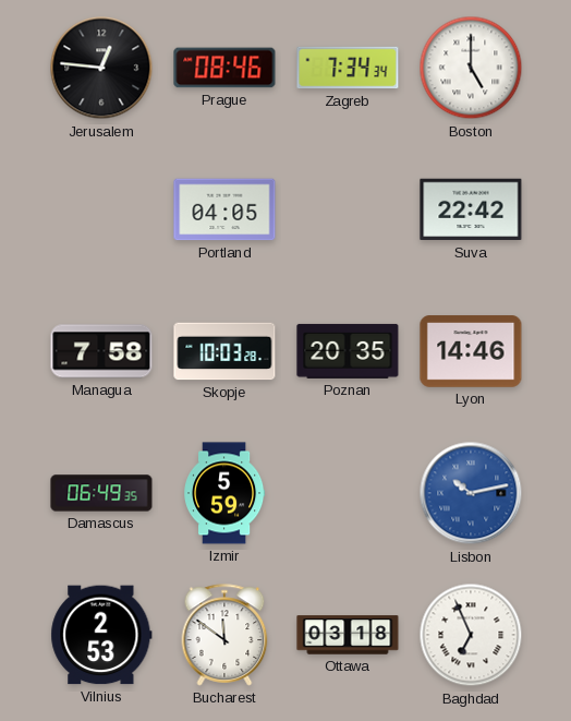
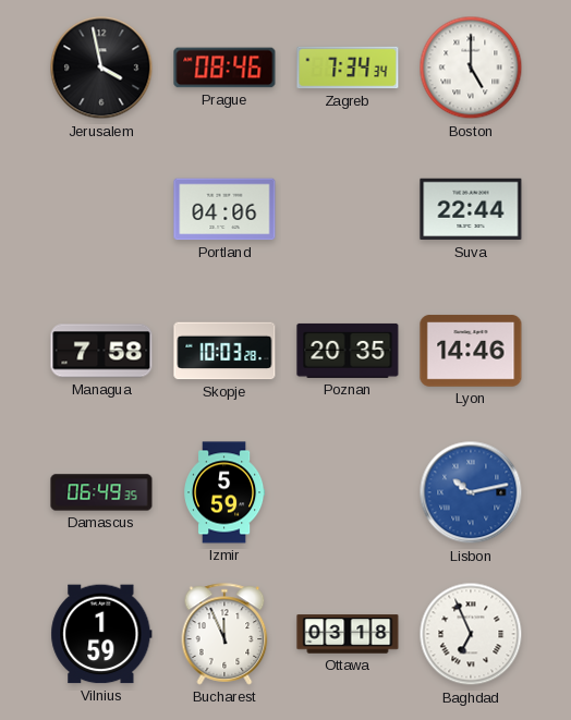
Jerusalem: 12:46 -> 3:58 (101, 68)
Portland: 04:05 -> 04:06 (224, 209)
Suva: 22:42 -> 22:44 (471, 209)
Vilnius: 2:53 -> 1:59 (101, 634)
Bucharest: 11:51 -> 11:56 (224, 634)
